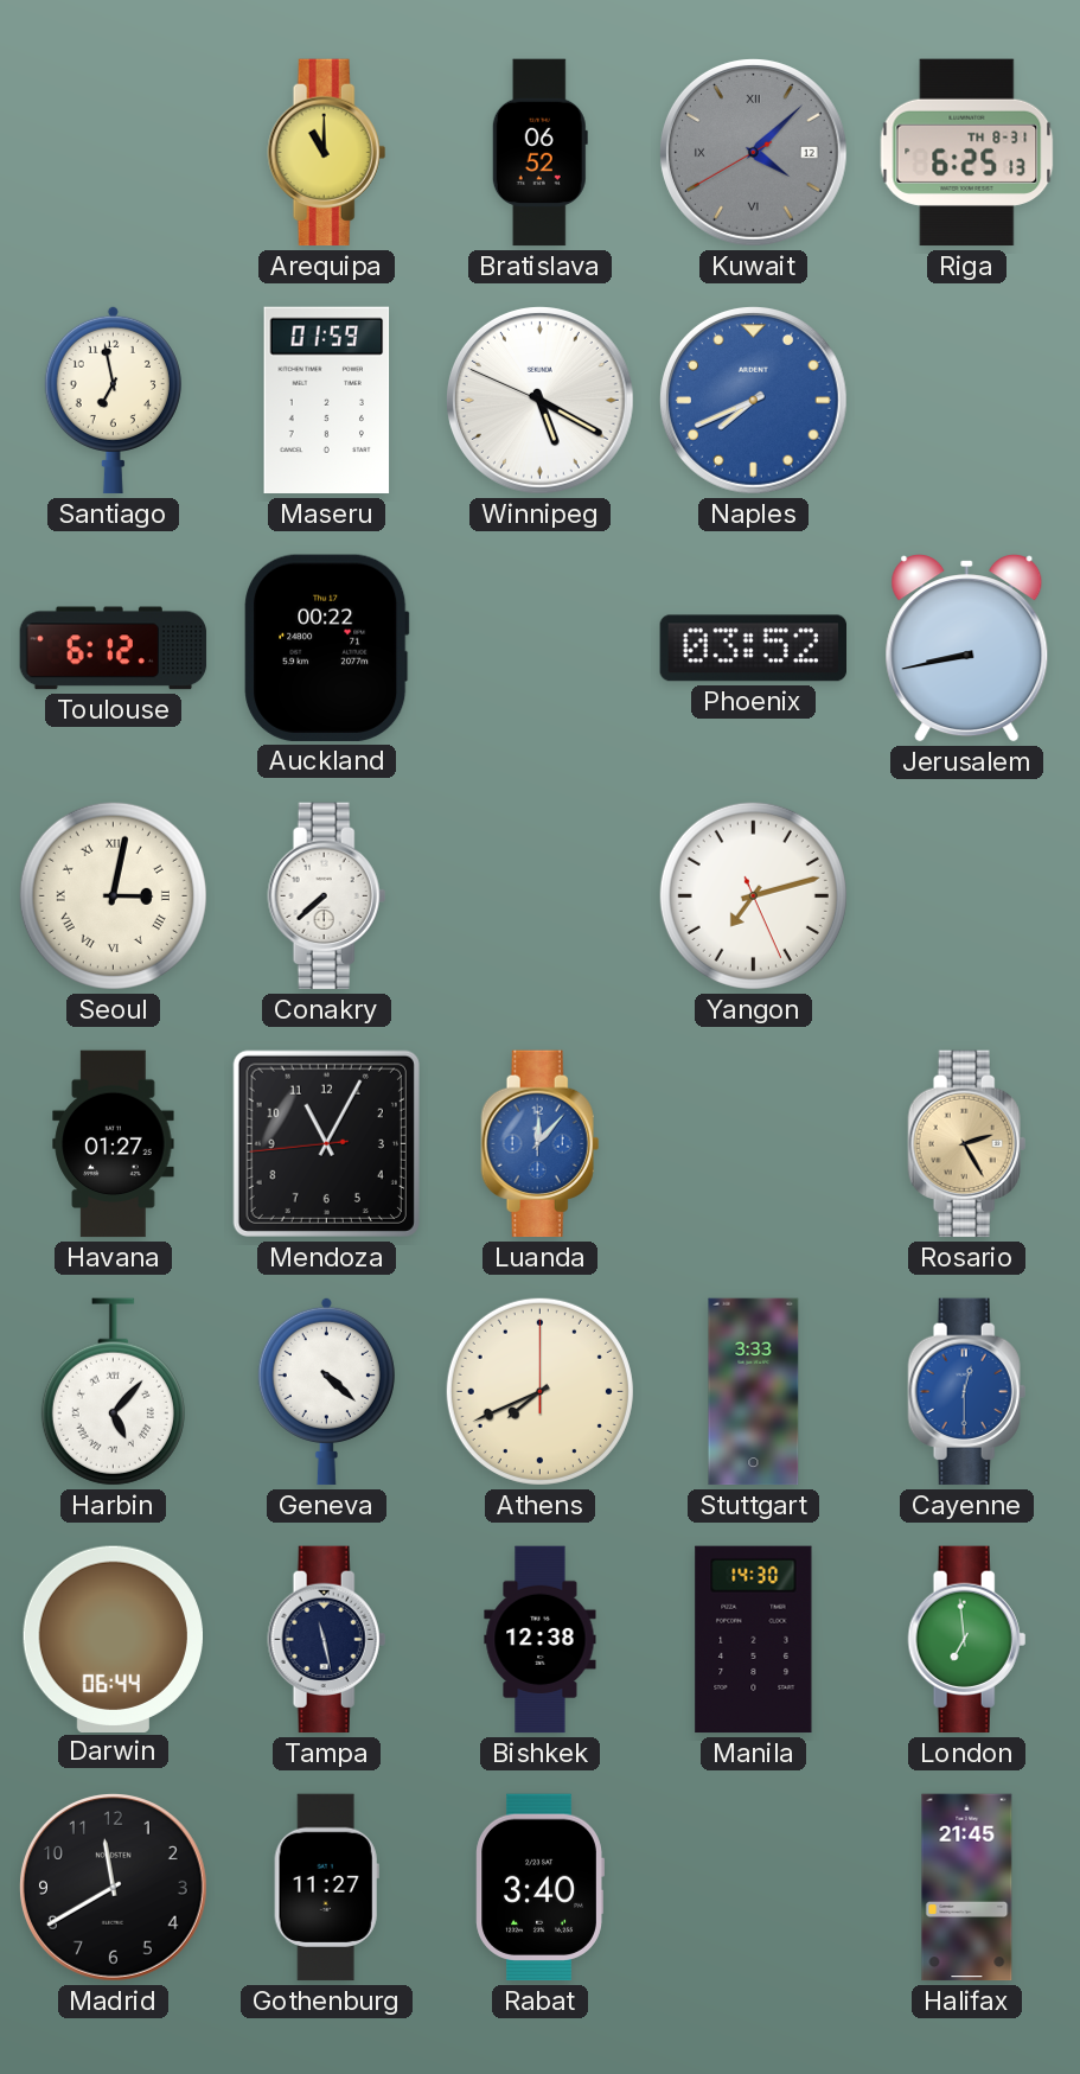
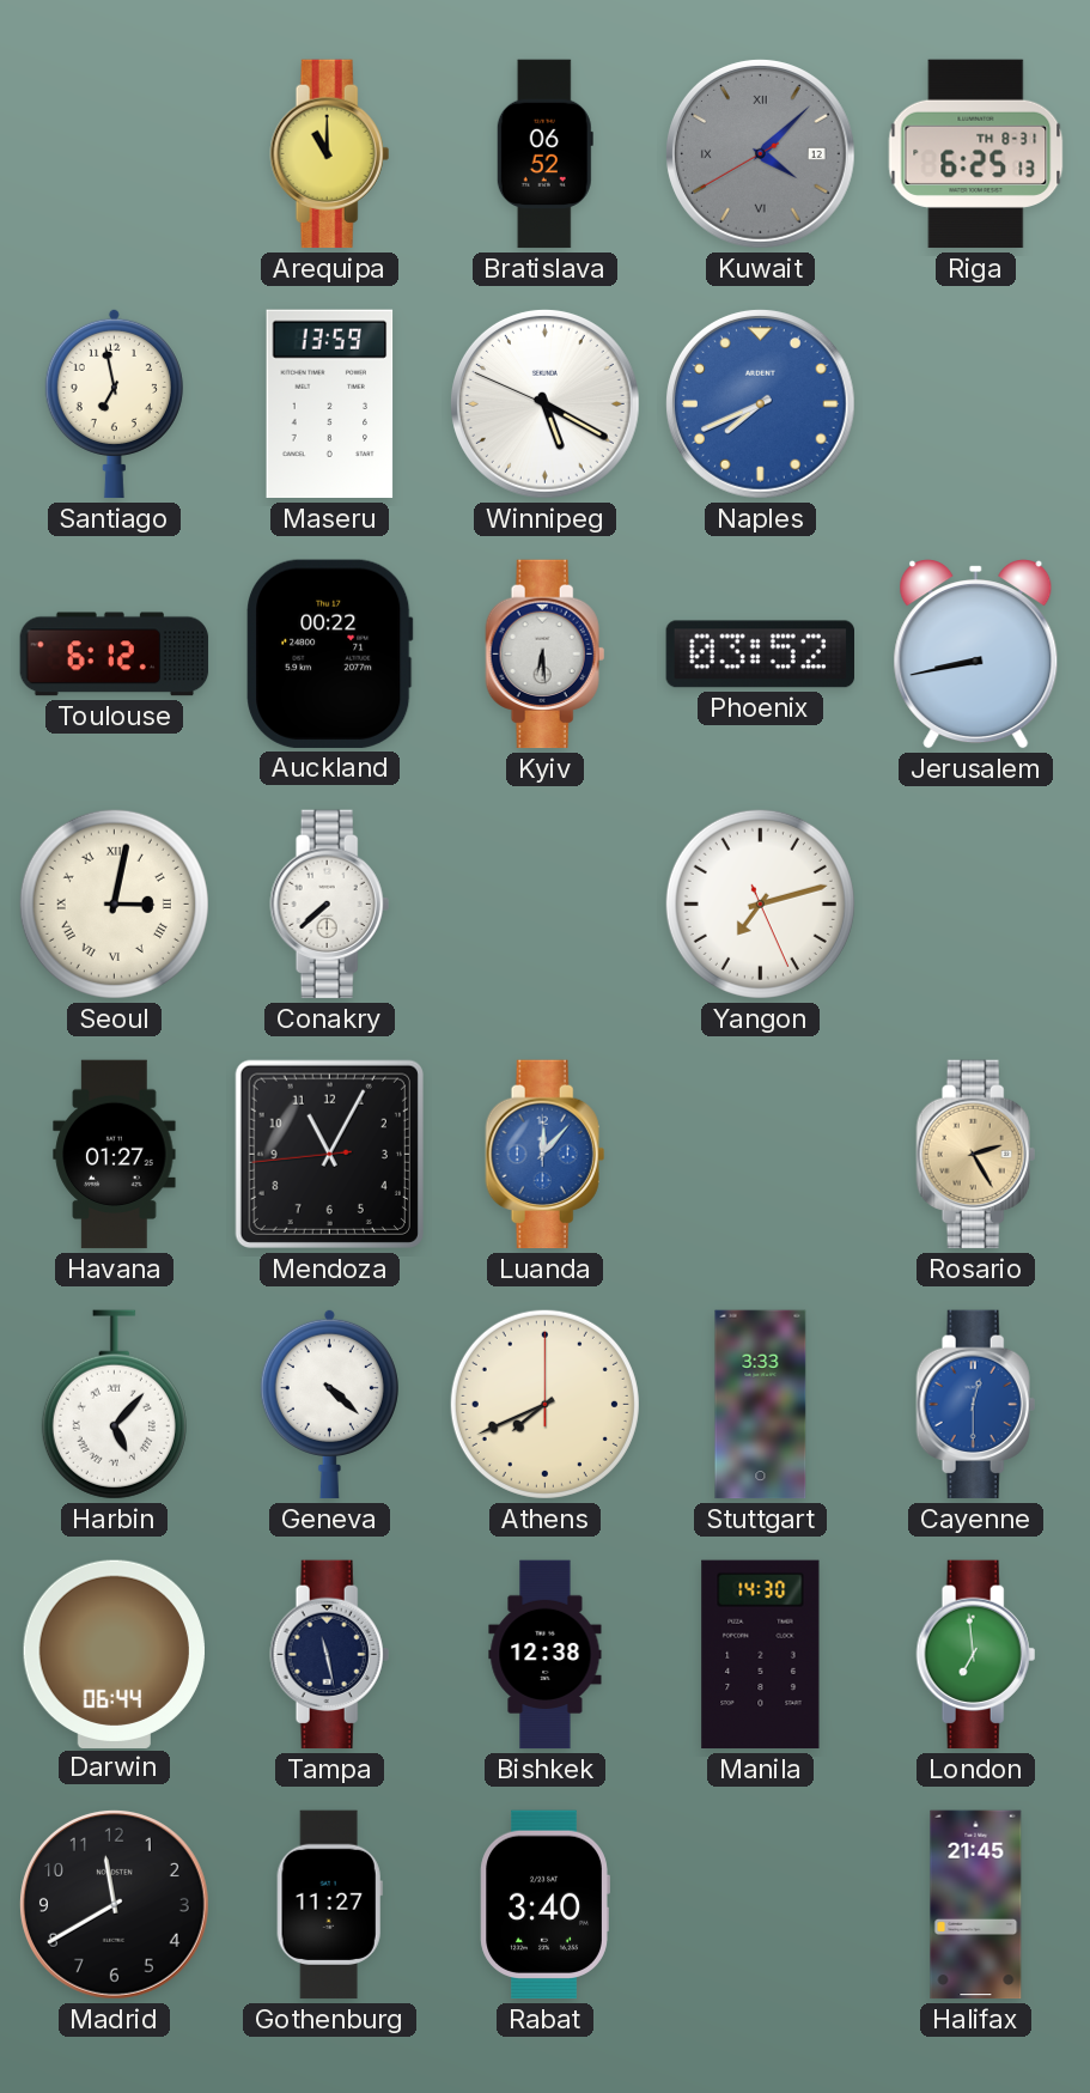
Maseru: 01:59 -> 13:59 (330, 404)
Kyiv: none -> 6:29 (546, 655)
